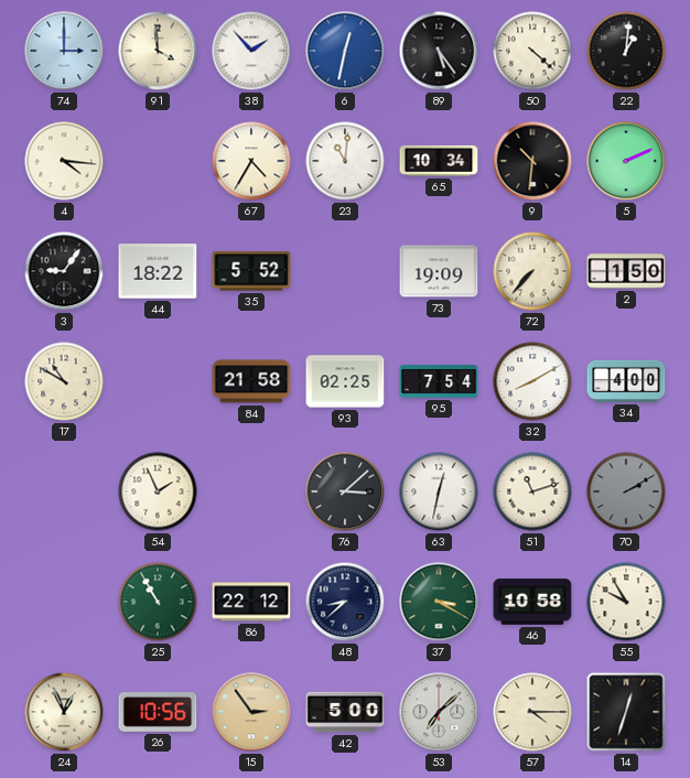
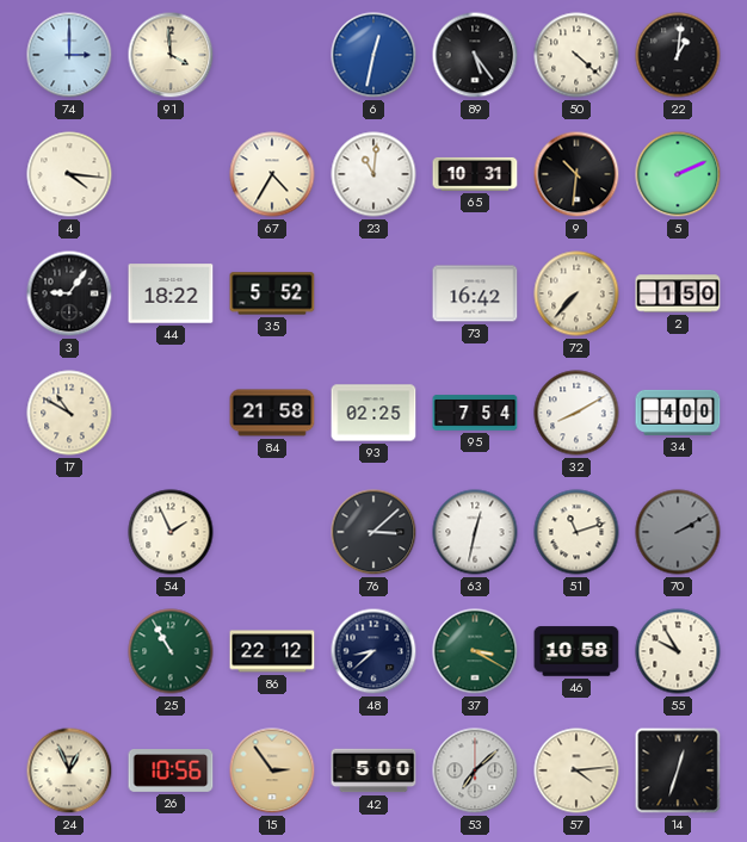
38: 1:53 -> none (251, 51)
65: 10:34 -> 10:31 (475, 174)
73: 19:09 -> 16:42 (475, 293)
57: 4:15 -> 4:14 (576, 770)
